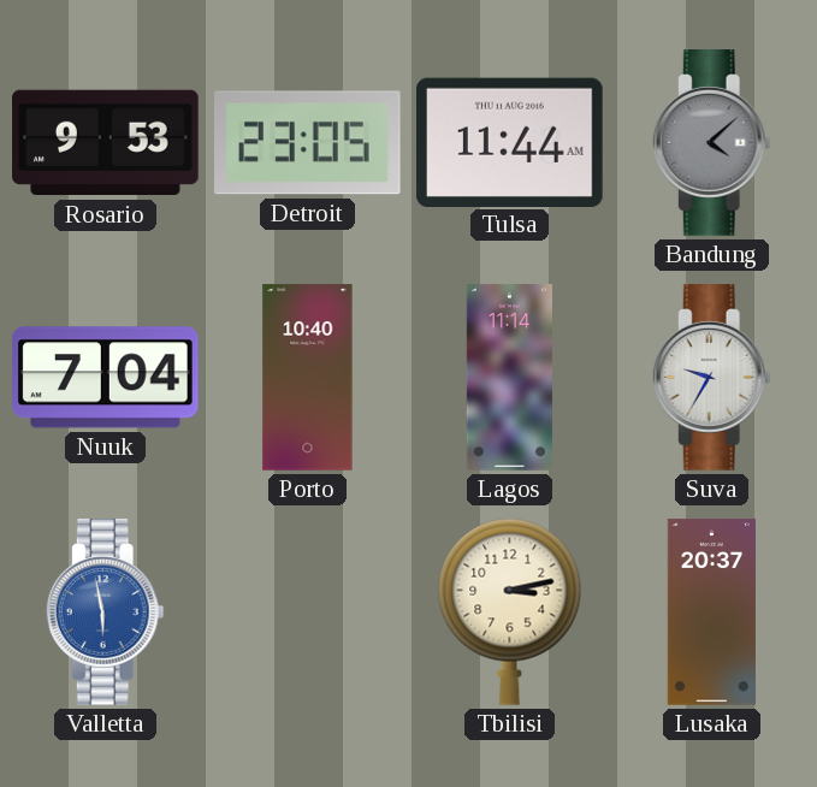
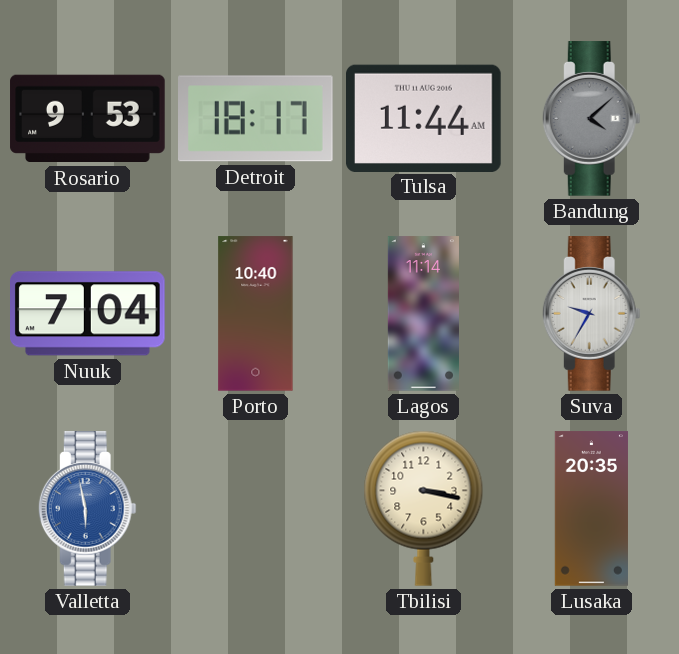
Detroit: 23:05 -> 18:17 (256, 119)
Tbilisi: 3:13 -> 3:17 (424, 508)
Lusaka: 20:37 -> 20:35 (591, 509)
